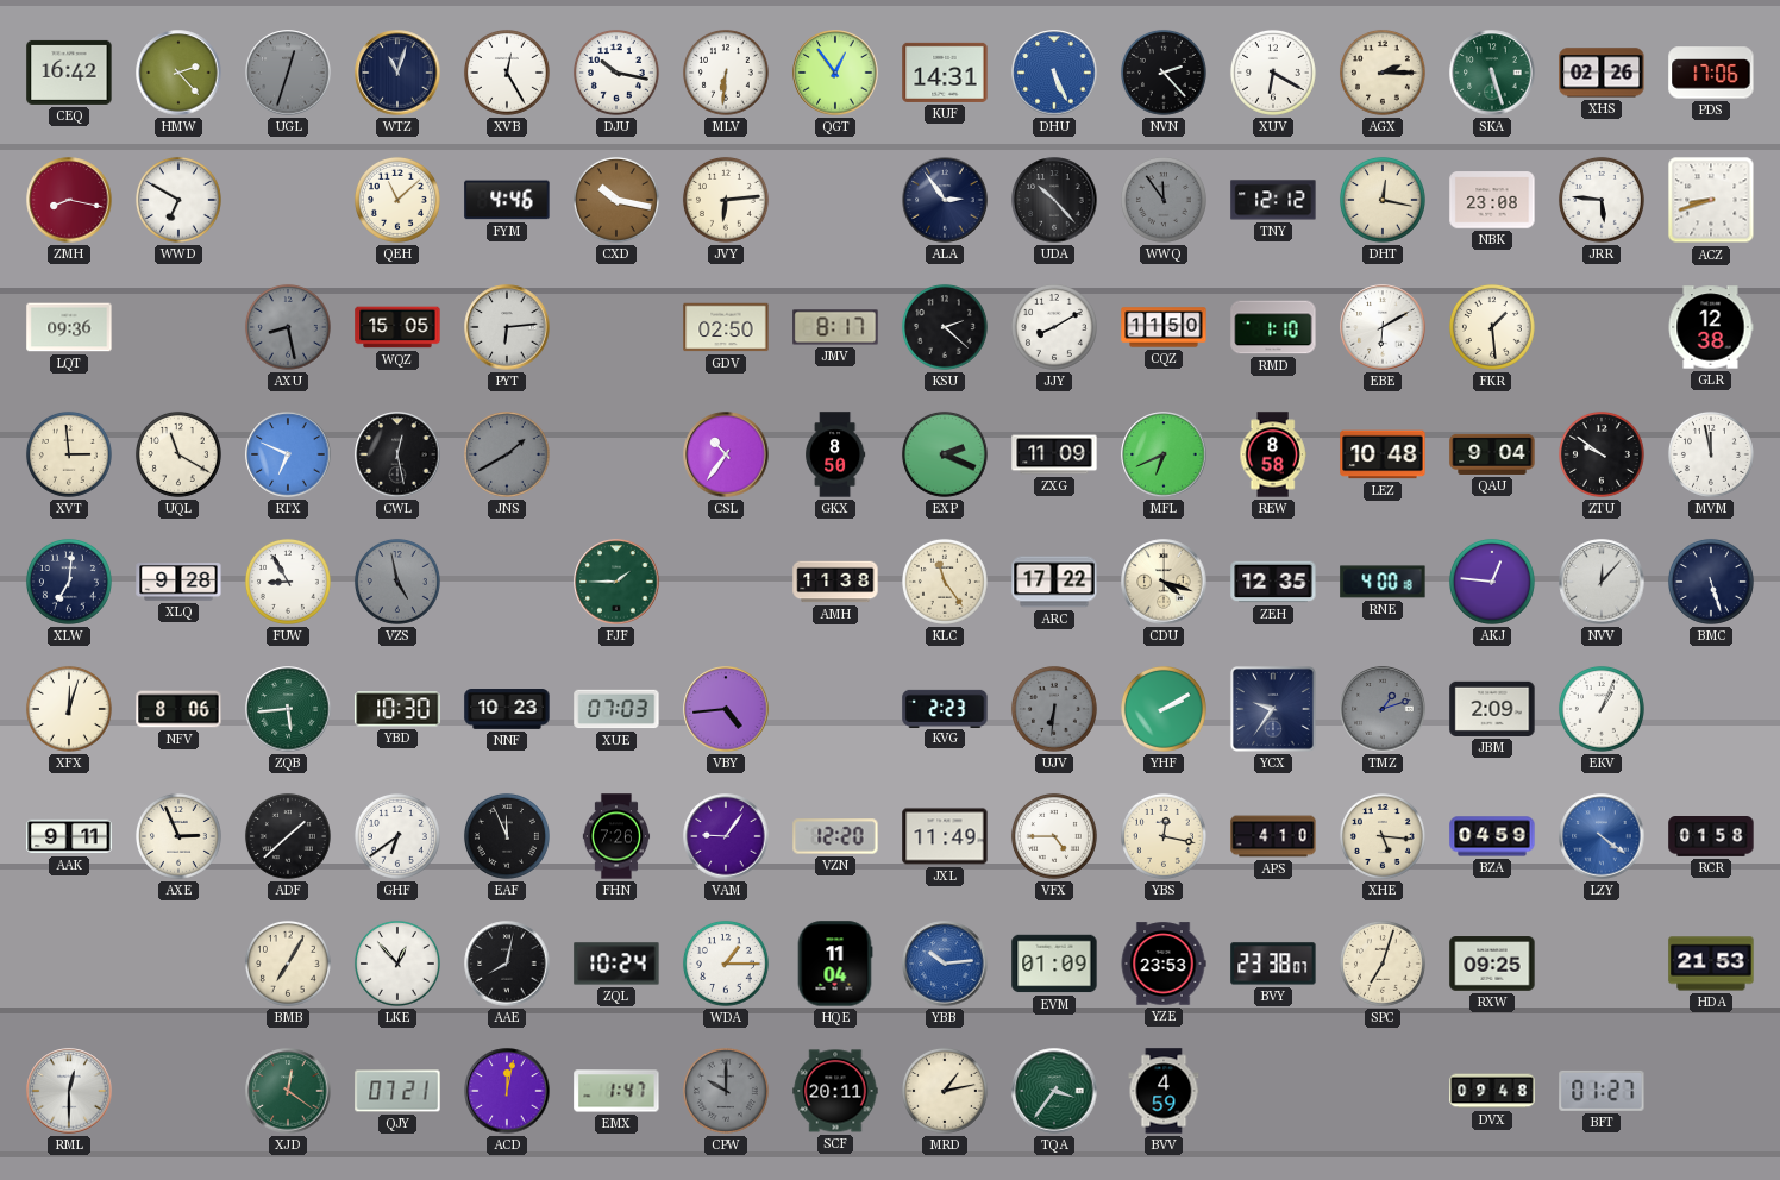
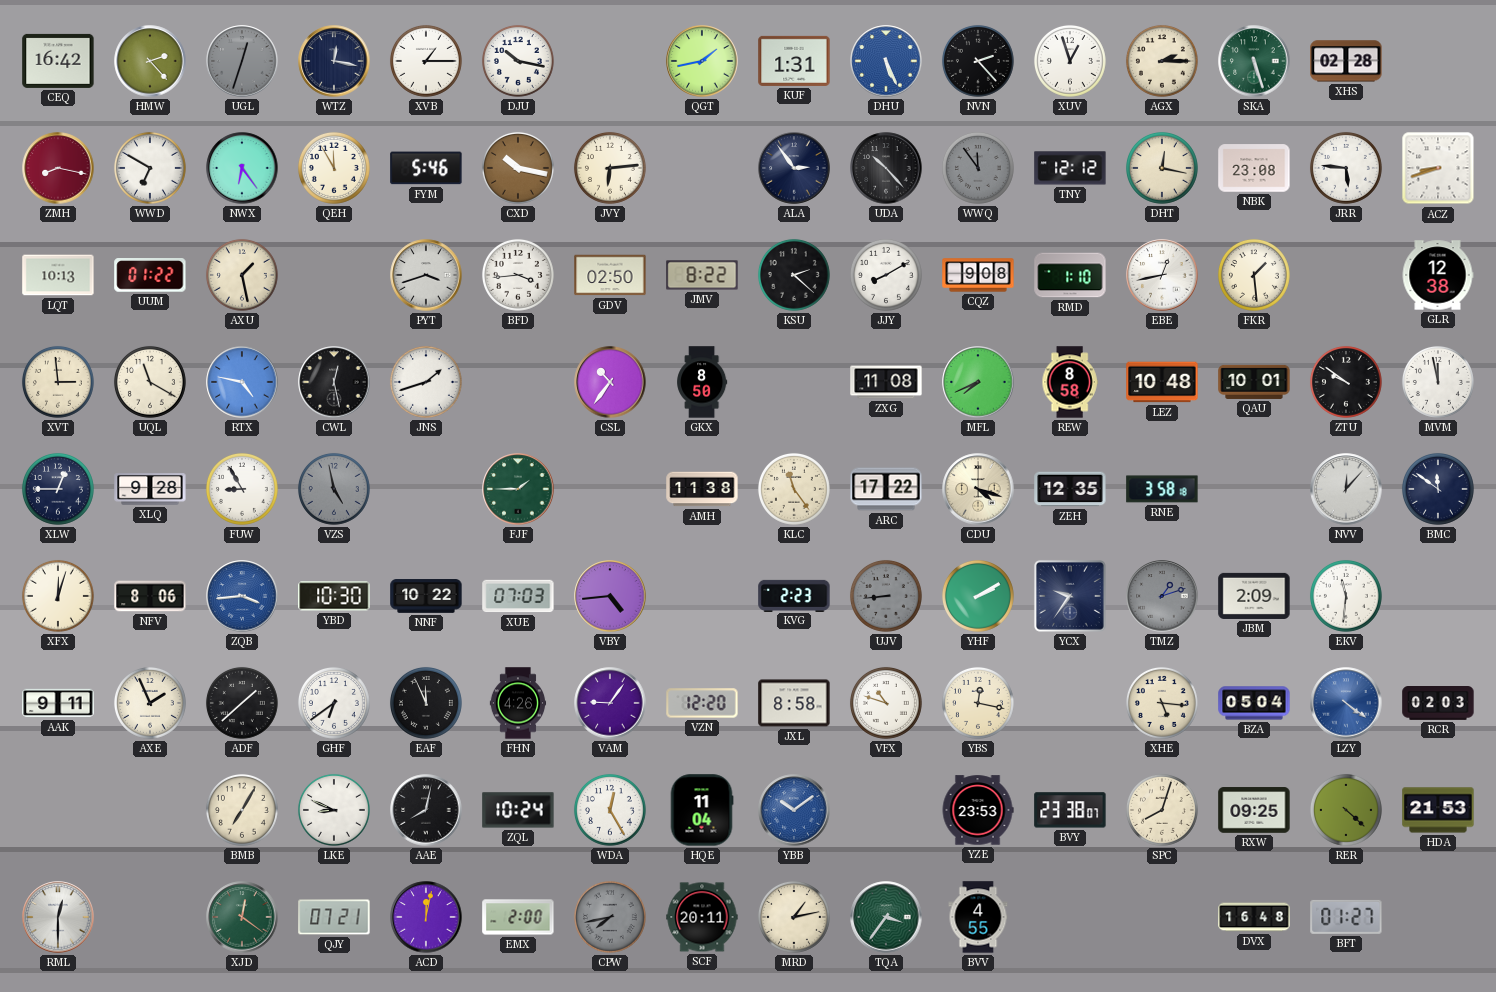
WTZ: 11:03 -> 12:17 (334, 61)
XVB: 12:25 -> 1:15 (426, 61)
MLV: 6:31 -> none (726, 73)
QGT: 12:54 -> 1:43 (702, 61)
KUF: 14:31 -> 1:31 (794, 61)
XUV: 6:20 -> 12:57 (1070, 61)
XHS: 02:26 -> 02:28 (1346, 61)
PDS: 17:06 -> none (1711, 73)
NWX: none -> 6:24 (242, 168)
QEH: 11:08 -> 11:55 (334, 168)
FYM: 4:46 -> 5:46 (426, 168)
LQT: 09:36 -> 10:13 (58, 275)
UUM: none -> 01:22 (150, 275)
AXU: 8:28 -> 1:28 (242, 275)
AXU dial: grey -> cream (242, 275)
WQZ: 15:05 -> none (397, 327)
PYT: 6:14 -> 3:42 (426, 275)
BFD: none -> 3:44 (518, 275)
JMV: 8:17 -> 8:22 (702, 275)
CQZ: 11:50 -> 9:08 (978, 275)
EBE: 6:10 -> 12:43 (1162, 275)
RTX: 6:49 -> 4:47 (242, 382)
JNS: 1:40 -> 1:42 (426, 382)
JNS dial: grey -> white (426, 382)
EXP: 2:19 -> none (945, 454)
ZXG: 11:09 -> 11:08 (886, 382)
MFL: 6:41 -> 7:41 (978, 382)
QAU: 9:04 -> 10:01 (1254, 382)
XLW: 7:01 -> 12:45 (58, 489)
RNE: 4:00 -> 3:58 (1162, 489)
AKJ: 12:46 -> none (1492, 582)
BMC: 5:27 -> 11:51 (1438, 489)
ZQB: 5:44 -> 3:44 (242, 596)
ZQB dial: green -> blue (242, 596)
NNF: 10:23 -> 10:22 (426, 596)
UJV: 6:31 -> 8:44 (886, 596)
EKV: 1:04 -> 11:31 (1346, 596)
AXE: 2:56 -> 1:56 (150, 703)
FHN: 7:26 -> 4:26 (518, 703)
JXL: 11:49 -> 8:58 (794, 703)
VFX: 4:45 -> 10:48 (886, 703)
APS: 4:10 -> none (1273, 836)
BZA: 04:59 -> 05:04 (1254, 703)
RCR: 01:58 -> 02:03 (1438, 704)
LKE: 12:53 -> 8:49 (334, 810)
WDA: 1:15 -> 12:25 (610, 810)
YBB: 10:14 -> 10:09 (794, 810)
EVM: 01:09 -> none (1054, 964)
SPC: 7:03 -> 8:03 (1162, 810)
RER: none -> 4:22 (1346, 810)
EMX: 1:47 -> 2:00 (518, 917)
CPW: 10:00 -> 7:43 (610, 917)
BVV: 4:59 -> 4:55 (978, 917)
DVX: 09:48 -> 16:48 (1254, 917)
